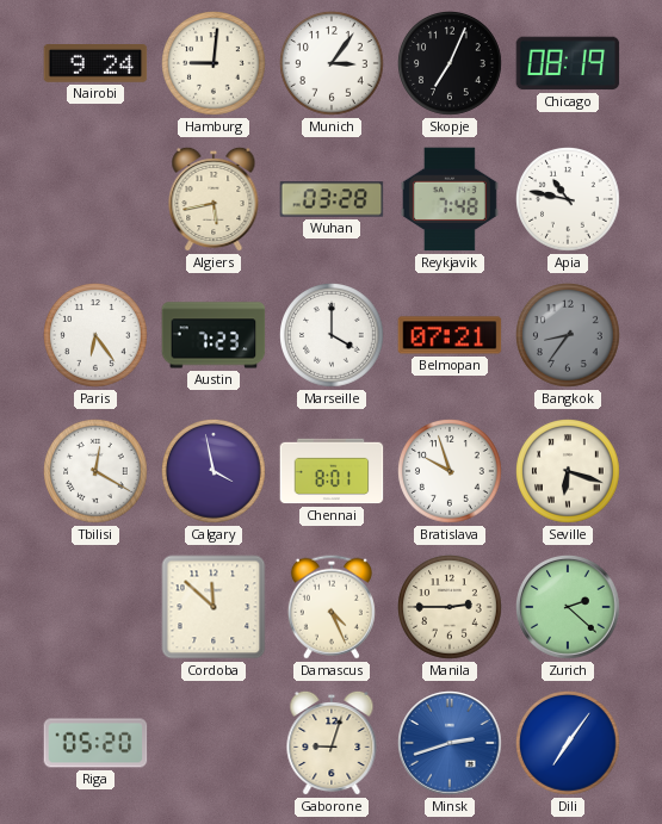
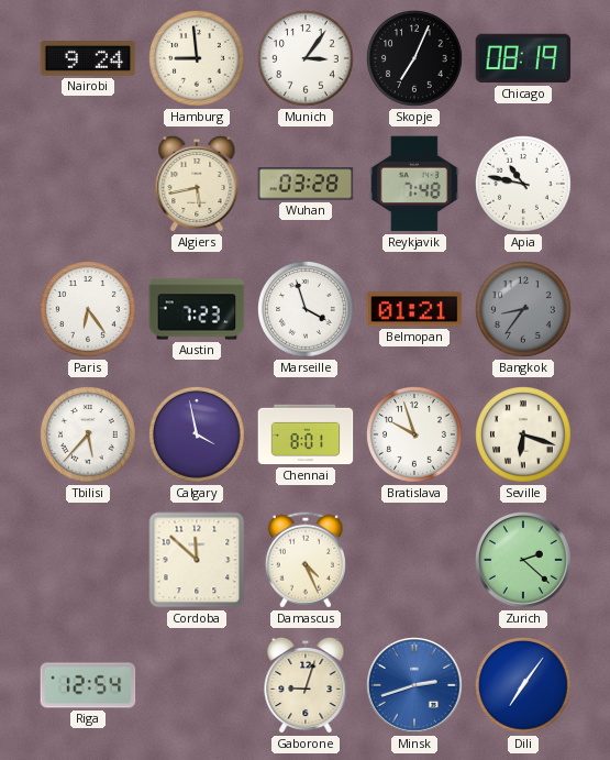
Hamburg: 9:01 -> 8:59 (198, 59)
Marseille: 4:00 -> 3:57 (307, 310)
Belmopan: 07:21 -> 01:21 (414, 309)
Tbilisi: 12:20 -> 5:37 (89, 436)
Manila: 2:45 -> none (451, 608)
Riga: 05:20 -> 12:54 (88, 685)
